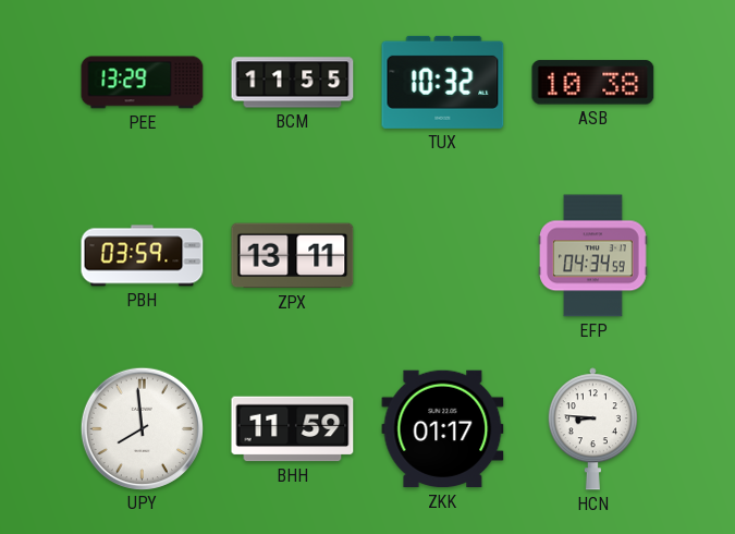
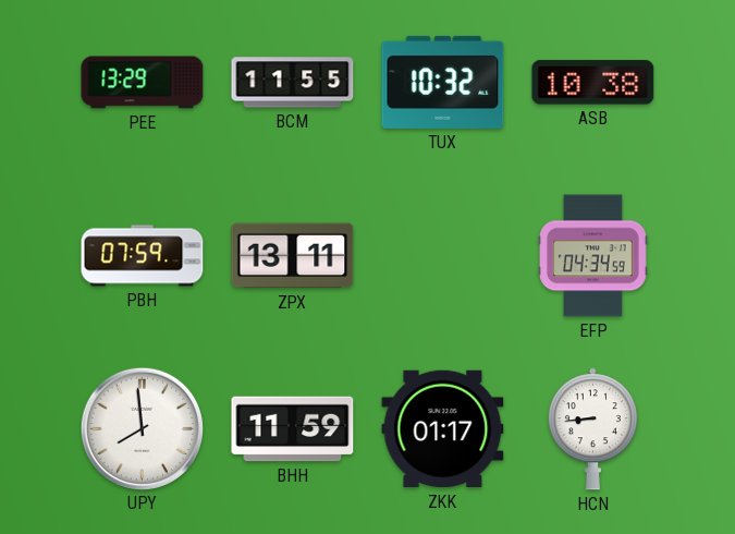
PBH: 03:59 -> 07:59 (143, 256)
HCN: 8:46 -> 8:44 (592, 429)
